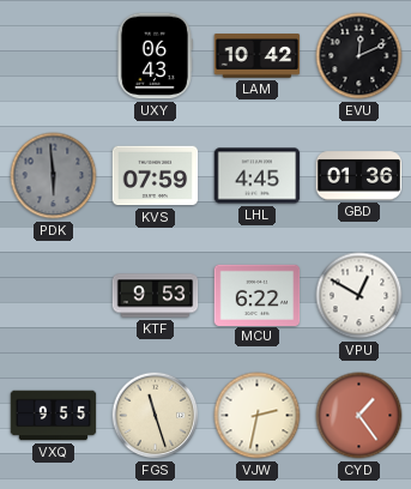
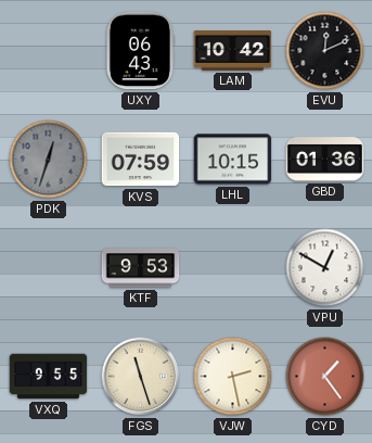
PDK: 5:59 -> 12:33 (49, 160)
LHL: 4:45 -> 10:15 (233, 160)
MCU: 6:22 -> none (258, 295)
VJW: 2:32 -> 2:28 (233, 377)
